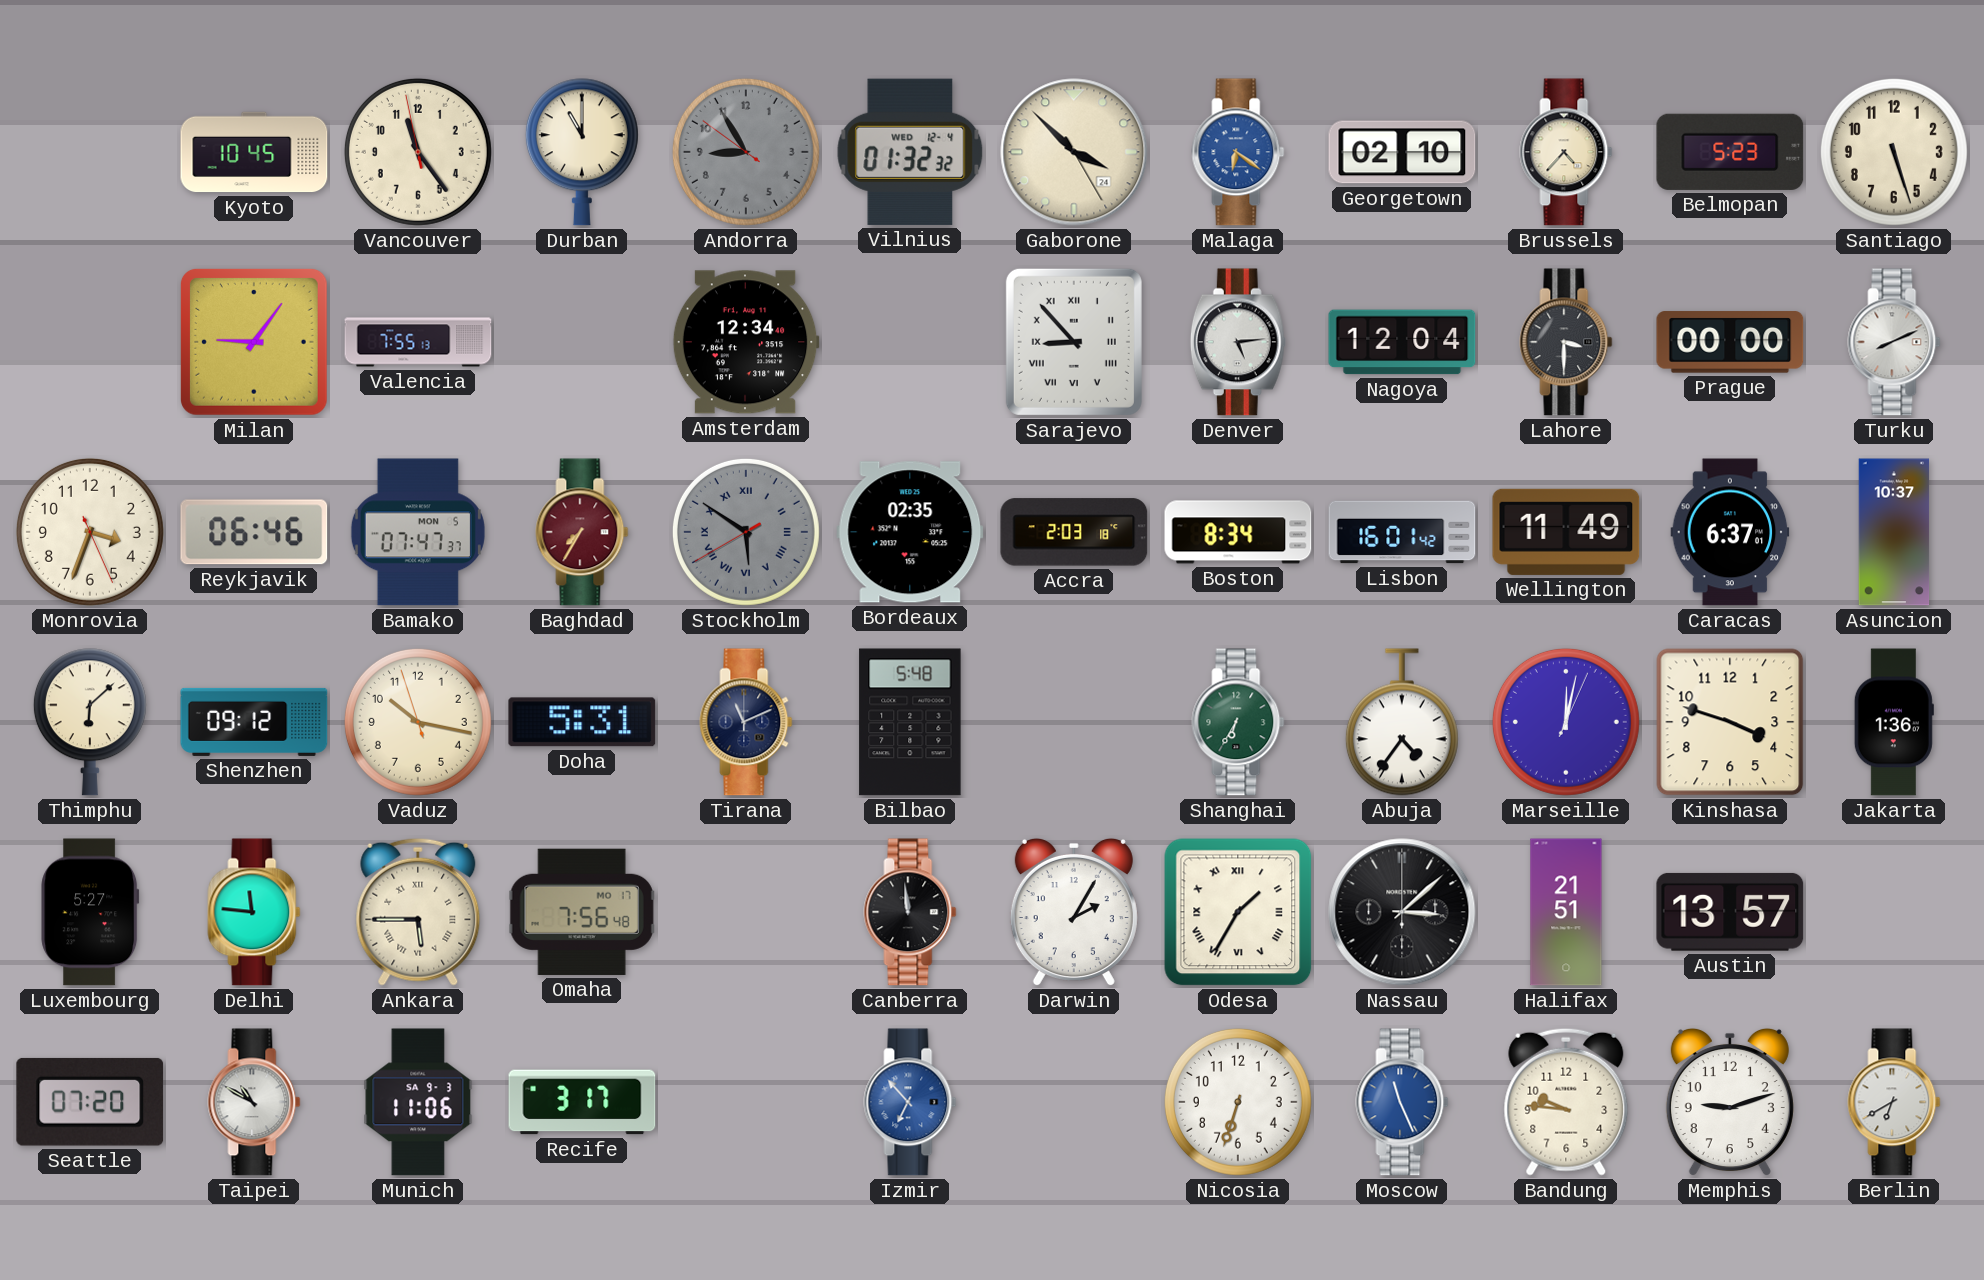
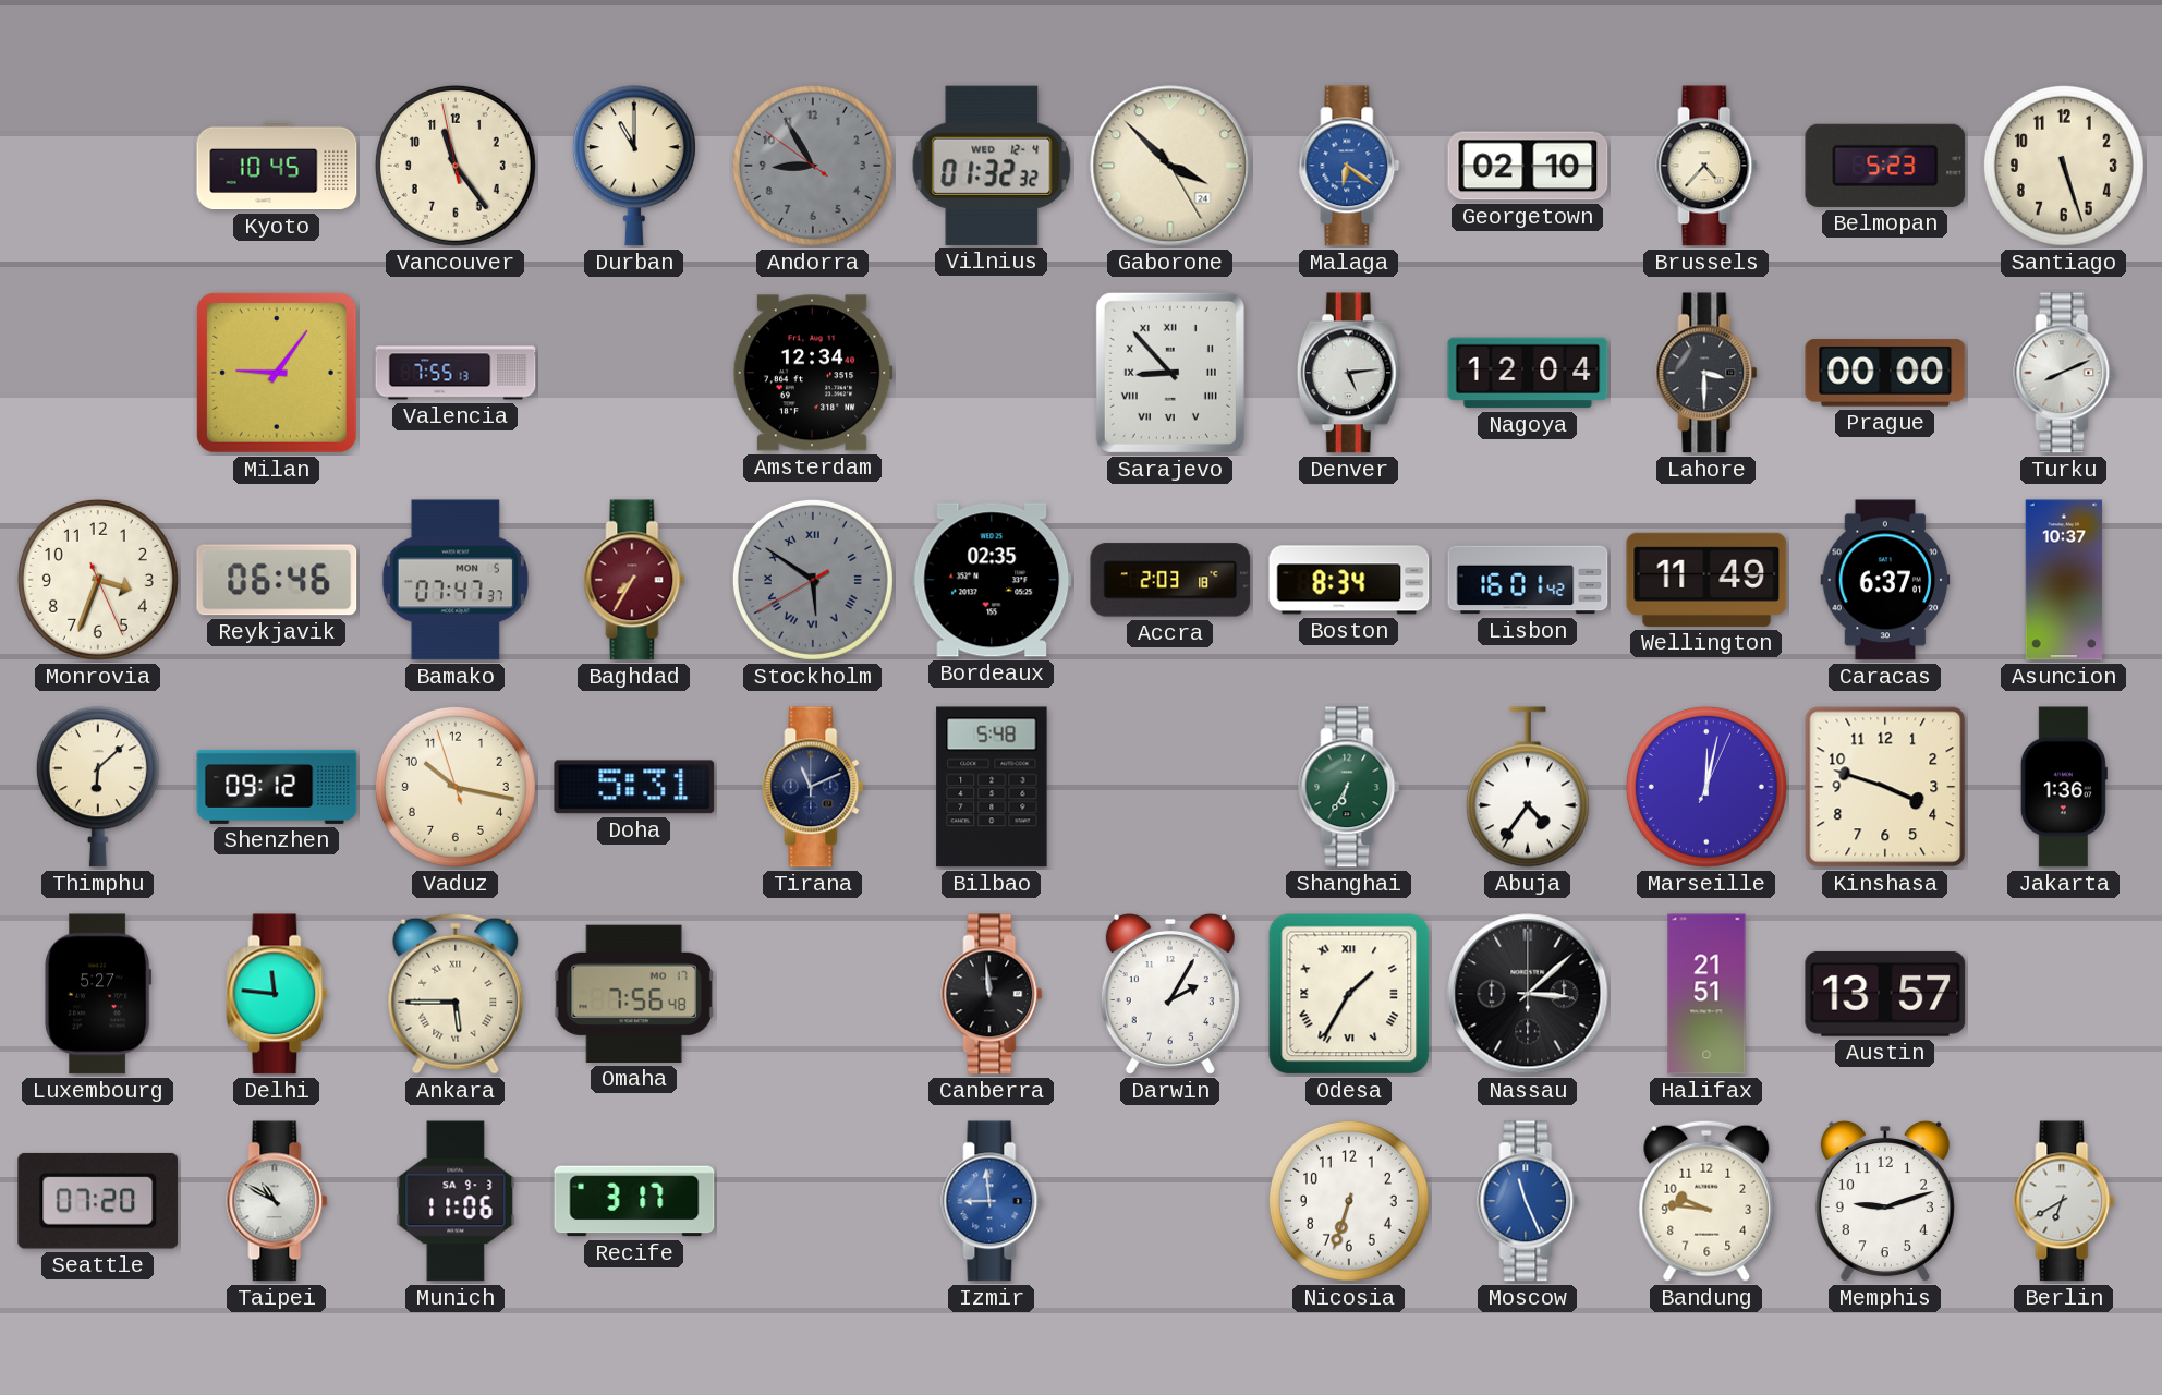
Izmir: 6:53 -> 8:59 (992, 1201)
